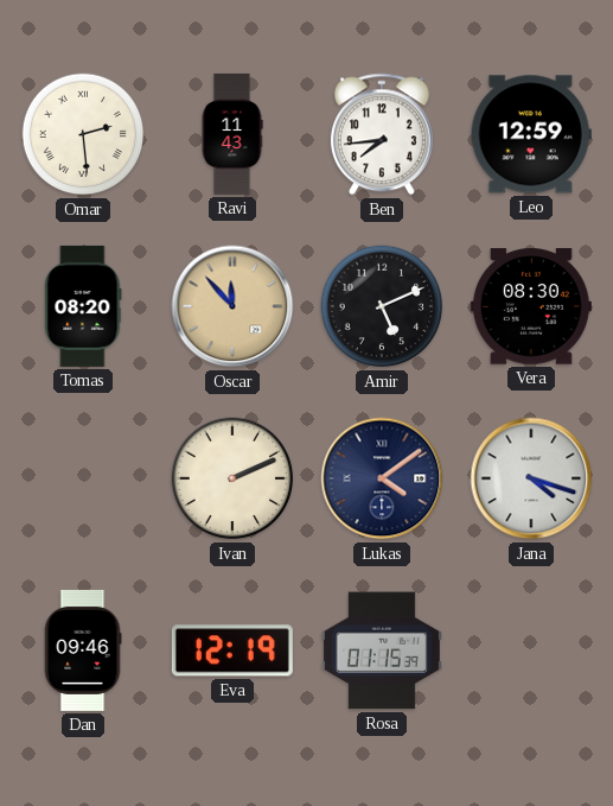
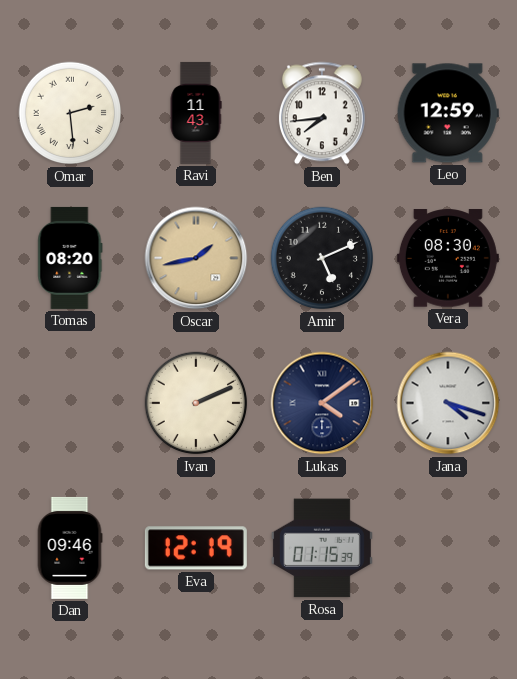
Oscar: 11:53 -> 1:43 (196, 258)
